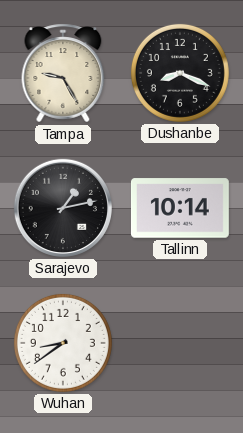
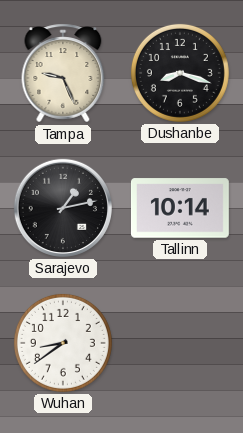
Tampa: 9:25 -> 9:26 (63, 73)
Dushanbe: 8:19 -> 8:18 (180, 73)
